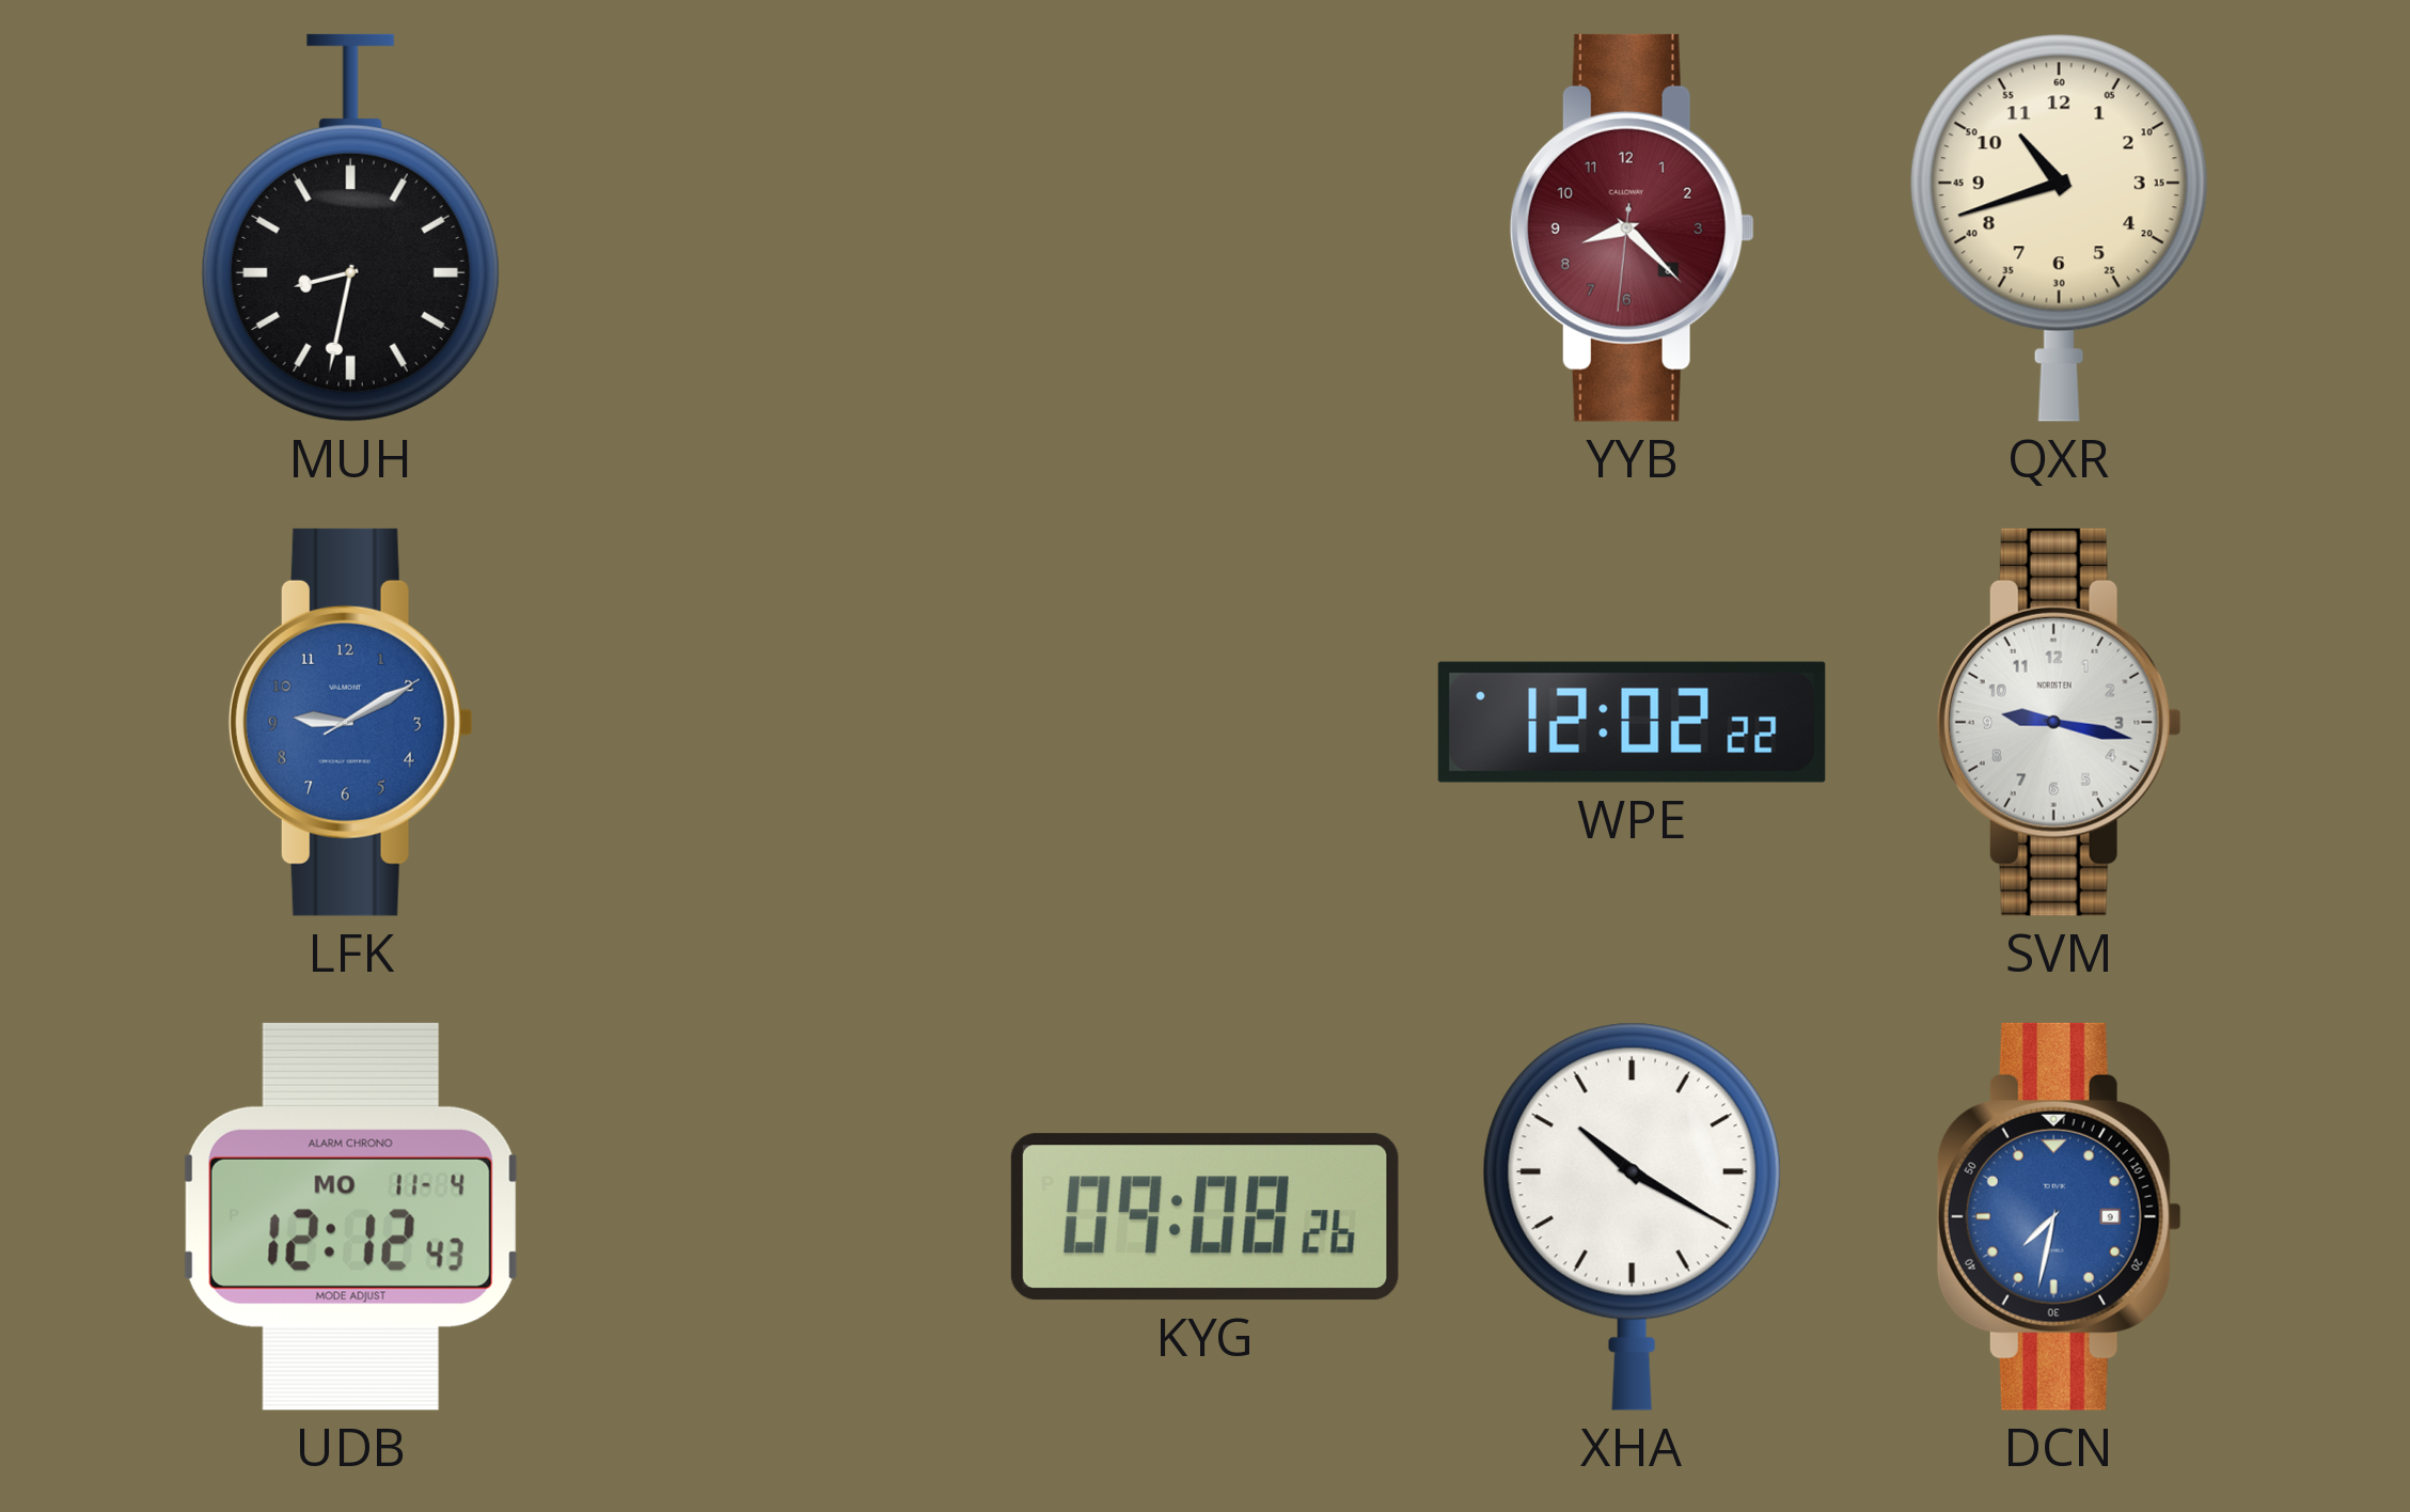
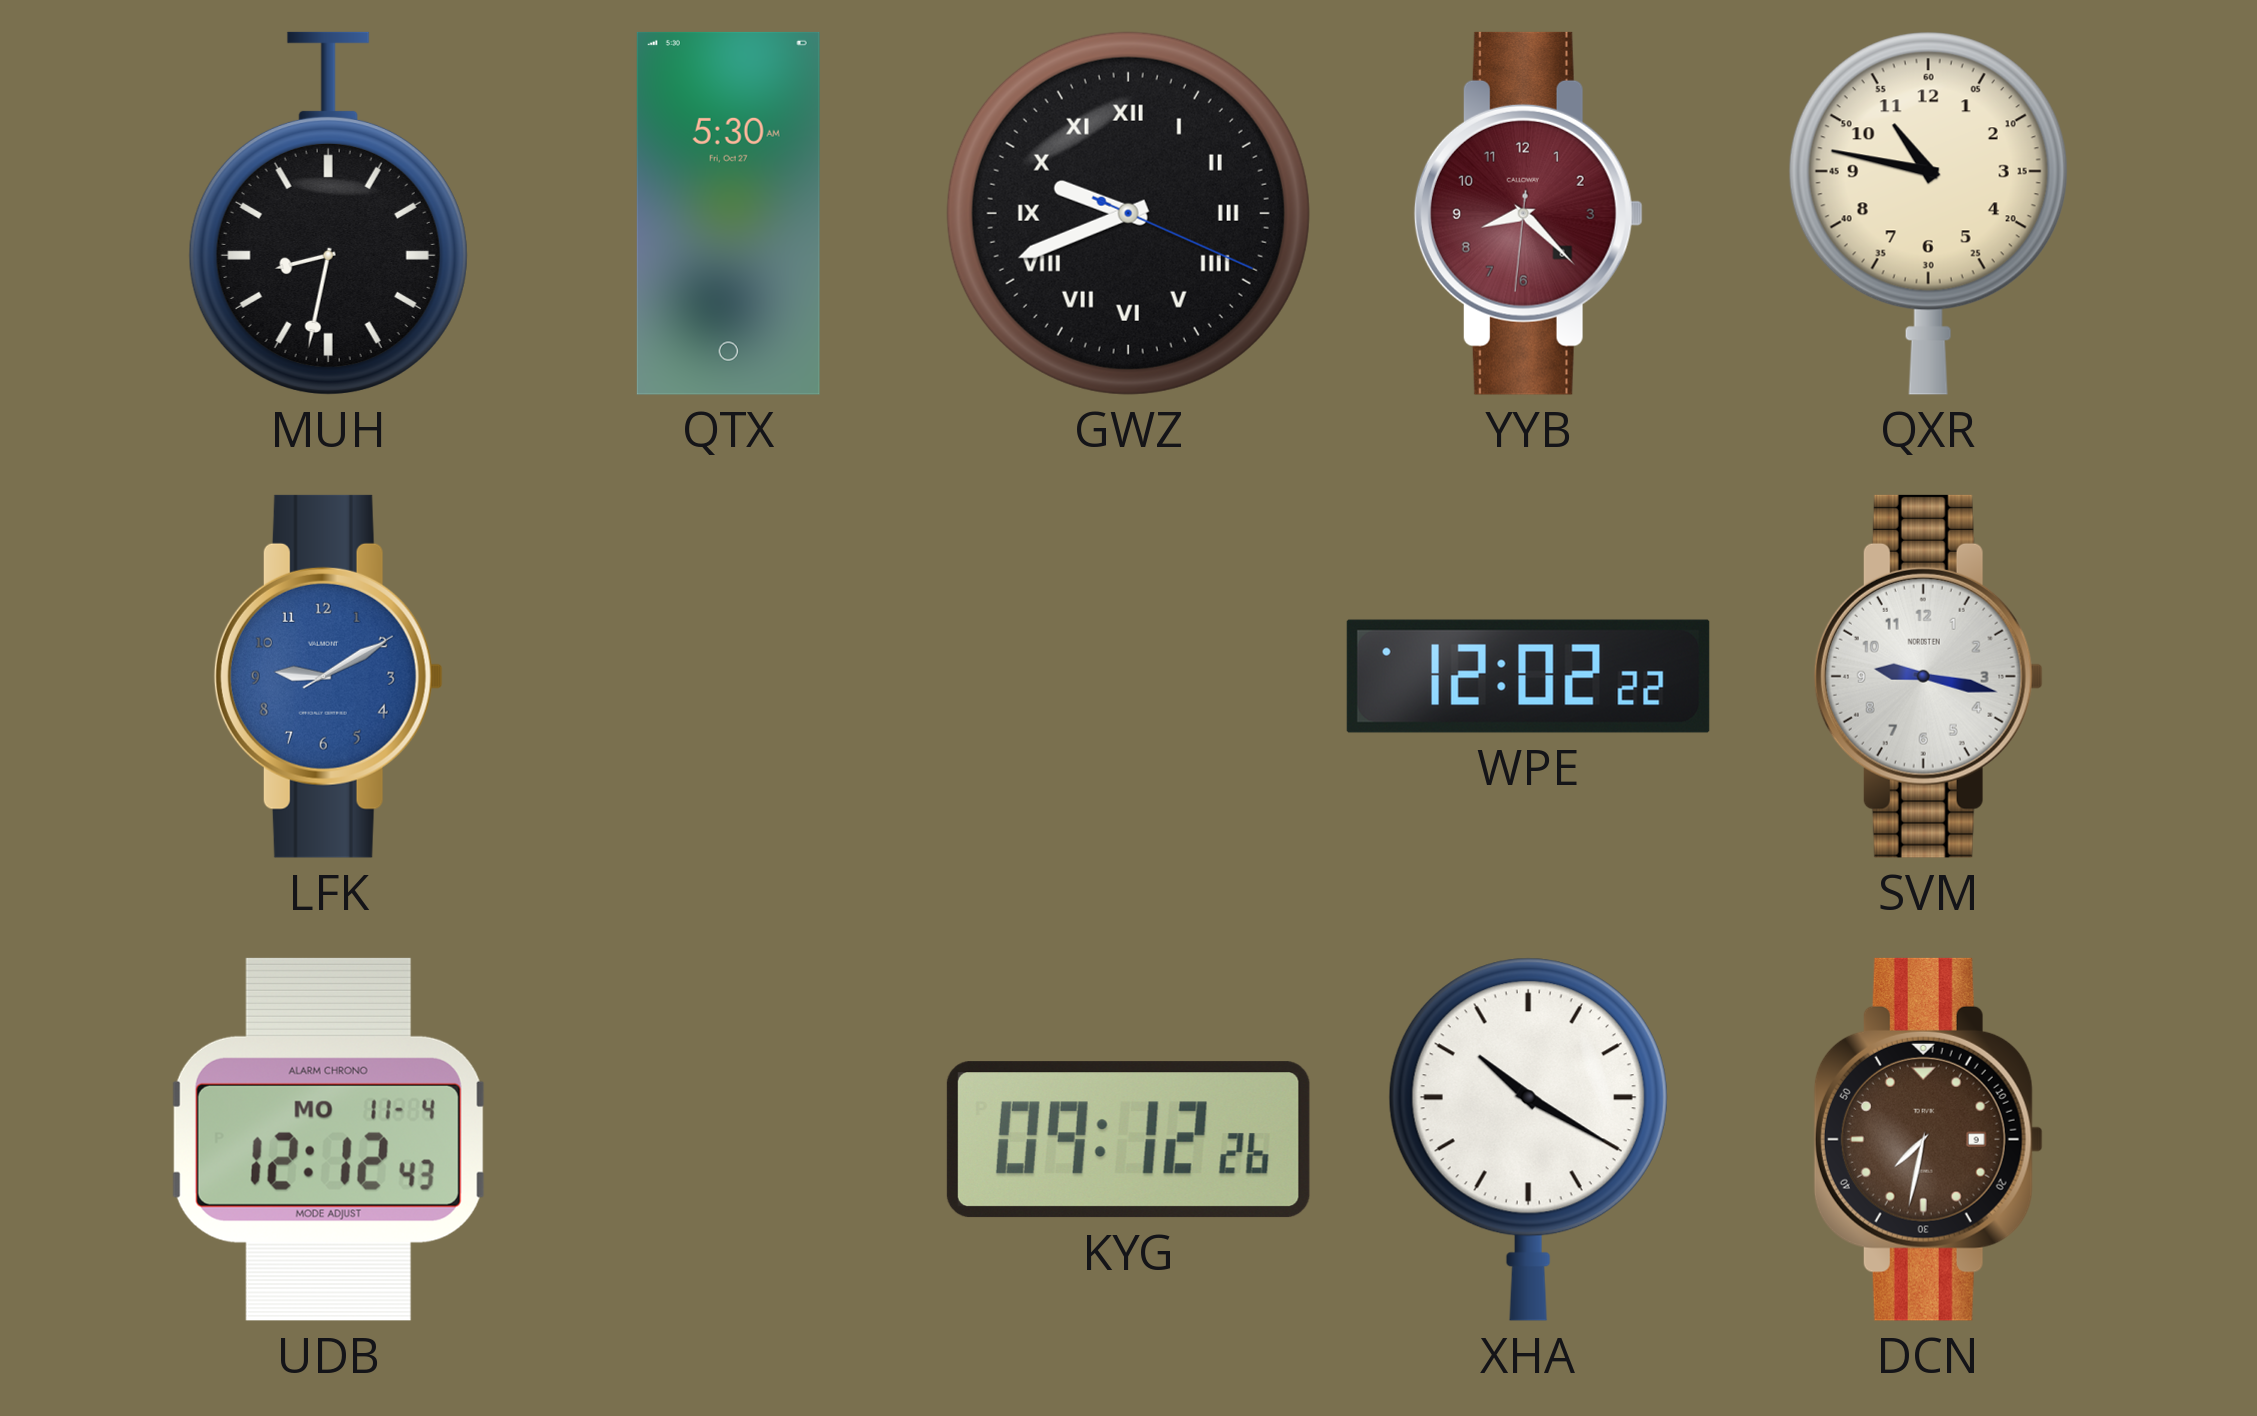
QTX: none -> 5:30 (728, 213)
GWZ: none -> 9:41 (1128, 213)
QXR: 10:42 -> 10:47 (1928, 213)
KYG: 09:08 -> 09:12 (1128, 1140)
DCN dial: blue -> brown (1928, 1139)
